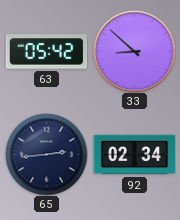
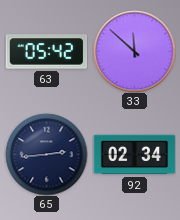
33: 8:52 -> 11:52 (134, 51)
